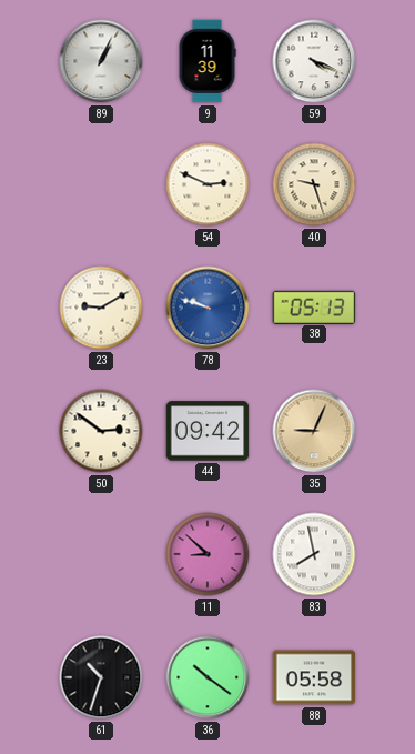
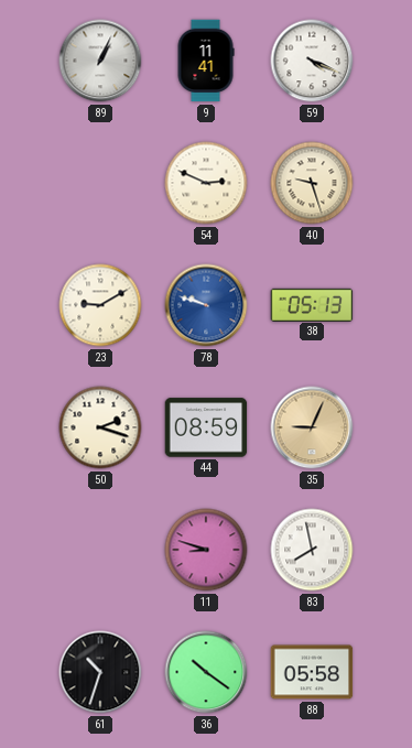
9: 11:39 -> 11:41 (206, 61)
50: 2:51 -> 2:18 (100, 427)
44: 09:42 -> 08:59 (206, 427)
11: 8:52 -> 8:48 (206, 550)
